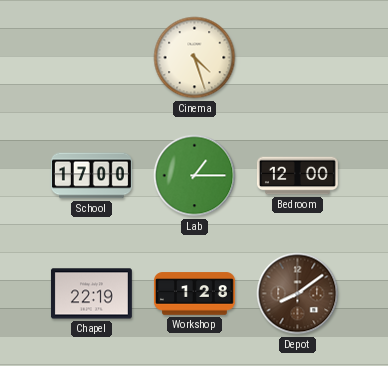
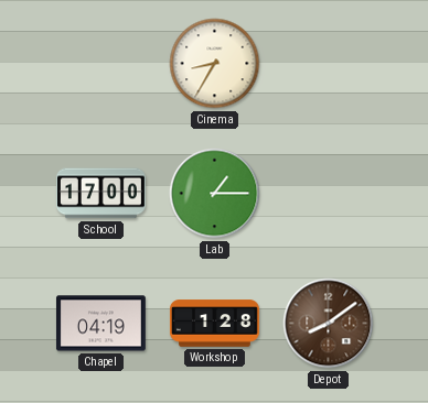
Cinema: 4:27 -> 8:35 (215, 64)
Bedroom: 12:00 -> none (297, 176)
Chapel: 22:19 -> 04:19 (100, 324)
